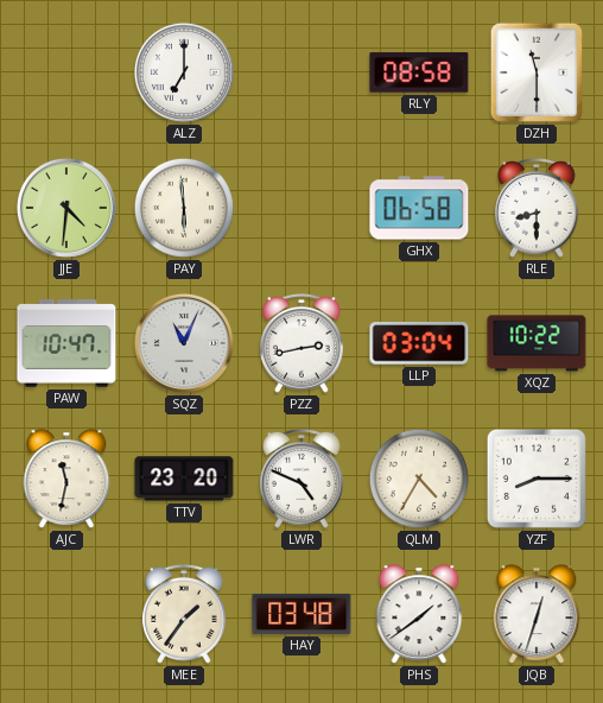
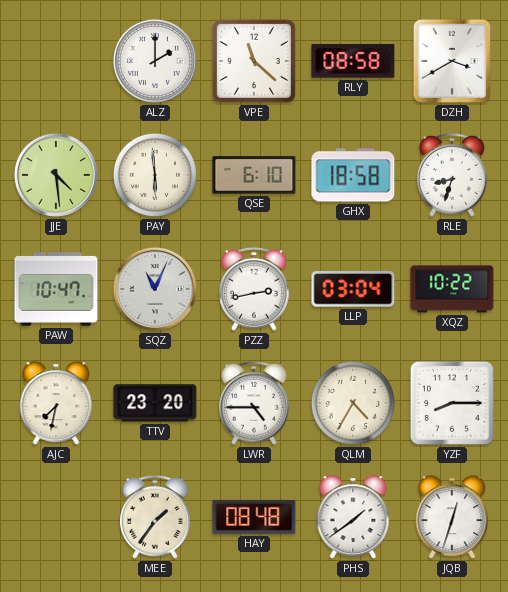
ALZ: 7:00 -> 2:00 (155, 61)
VPE: none -> 11:22 (254, 61)
DZH: 11:30 -> 3:40 (452, 61)
JJE: 4:31 -> 4:29 (56, 175)
QSE: none -> 6:10 (254, 175)
GHX: 06:58 -> 18:58 (353, 175)
RLE: 8:30 -> 8:33 (453, 175)
AJC: 11:32 -> 7:32 (56, 403)
LWR: 4:49 -> 4:45 (255, 403)
HAY: 03:48 -> 08:48 (254, 517)
